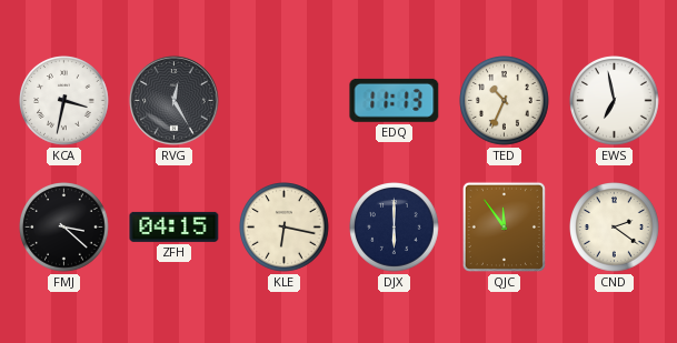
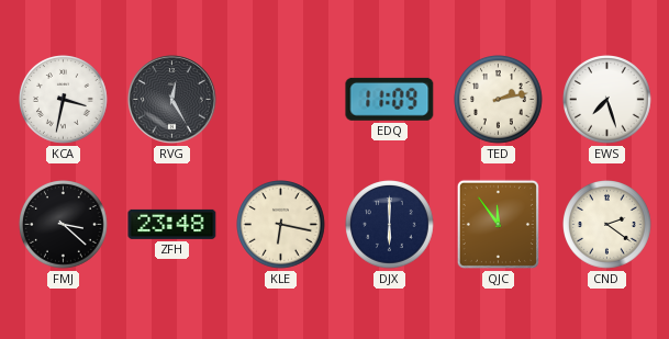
EDQ: 11:13 -> 11:09 (390, 99)
TED: 10:34 -> 2:13 (499, 100)
EWS: 6:58 -> 7:27 (607, 100)
ZFH: 04:15 -> 23:48 (172, 224)
